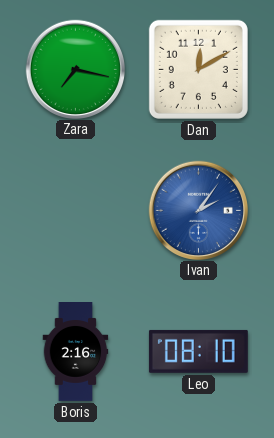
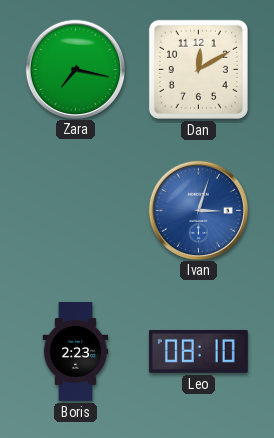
Ivan: 2:06 -> 3:03 (198, 210)
Boris: 2:16 -> 2:23 (76, 352)
